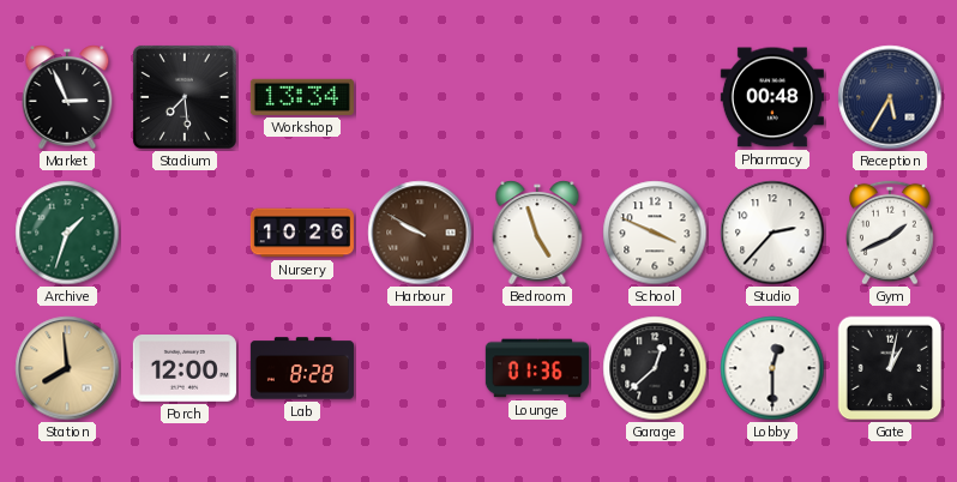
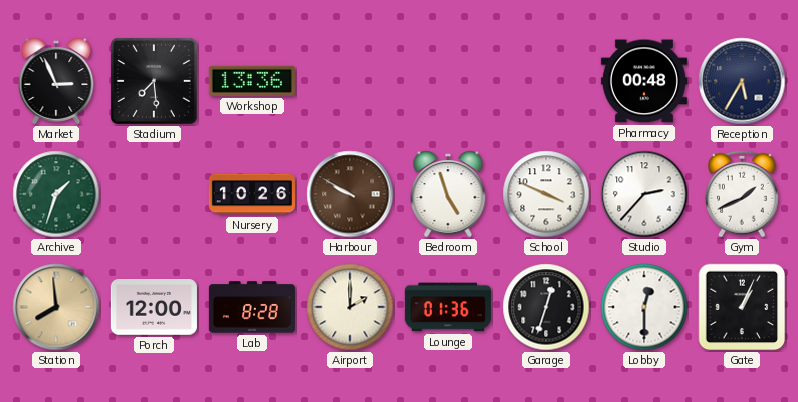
Workshop: 13:34 -> 13:36 (252, 81)
Airport: none -> 2:00 (350, 307)
Garage: 12:38 -> 12:33 (546, 307)
Gate: 1:02 -> 1:04 (742, 307)
